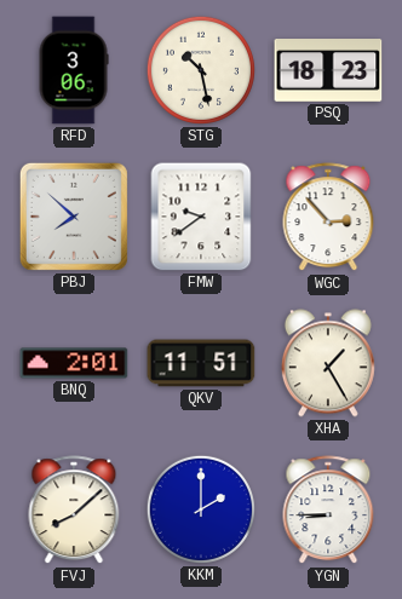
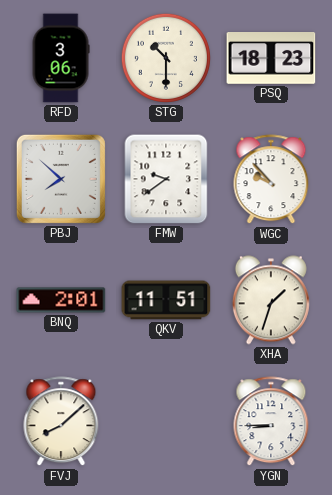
STG: 10:28 -> 10:30 (166, 58)
WGC: 2:53 -> 9:53 (271, 180)
XHA: 1:25 -> 1:33 (271, 300)
KKM: 2:00 -> none (201, 509)
